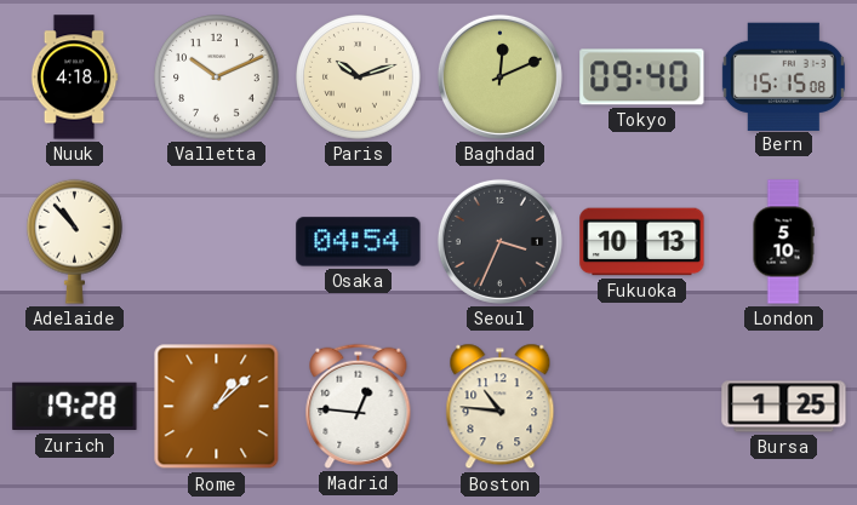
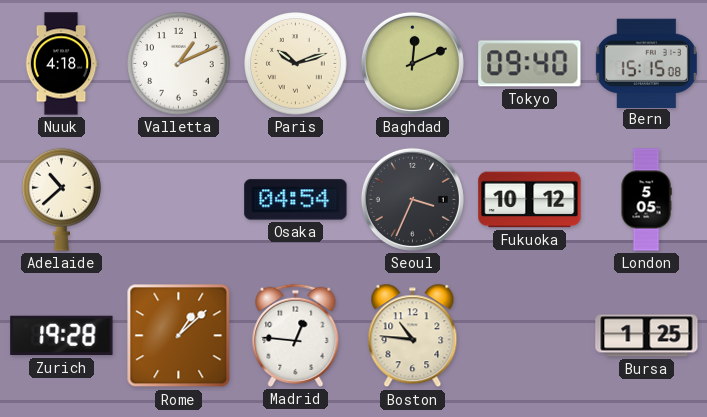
Valletta: 10:11 -> 1:11 (179, 64)
Adelaide: 10:53 -> 10:38 (62, 199)
Fukuoka: 10:13 -> 10:12 (530, 200)
London: 5:10 -> 5:05 (646, 200)
